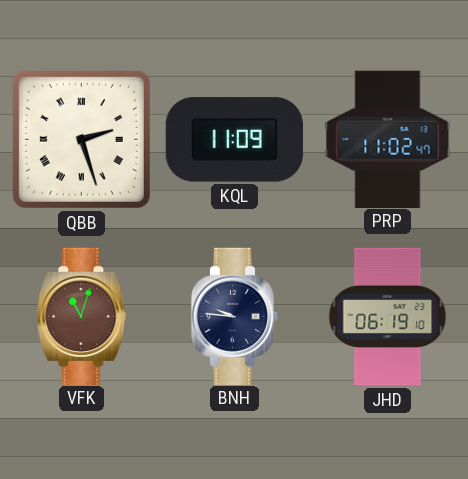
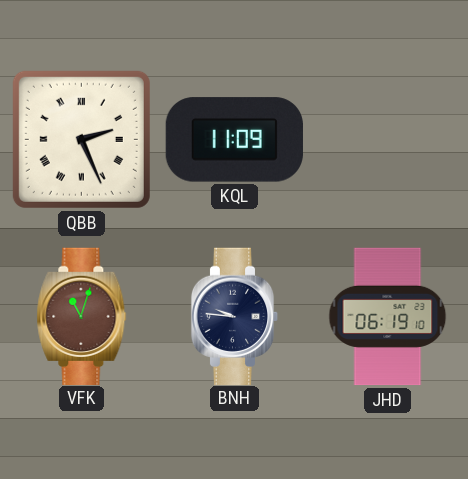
QBB: 2:27 -> 2:26 (81, 139)
PRP: 11:02 -> none (388, 139)
